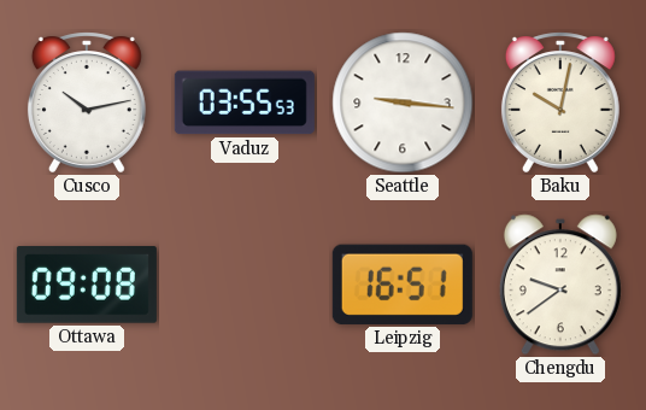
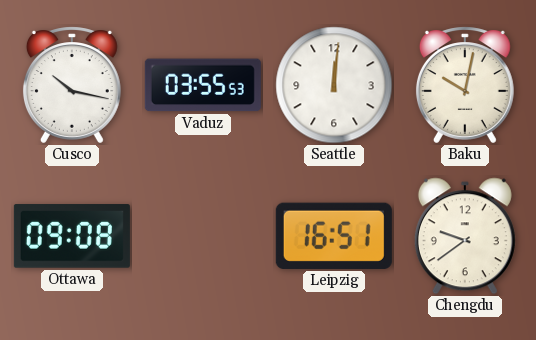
Cusco: 10:13 -> 10:17 (72, 85)
Seattle: 9:16 -> 12:01 (334, 85)
